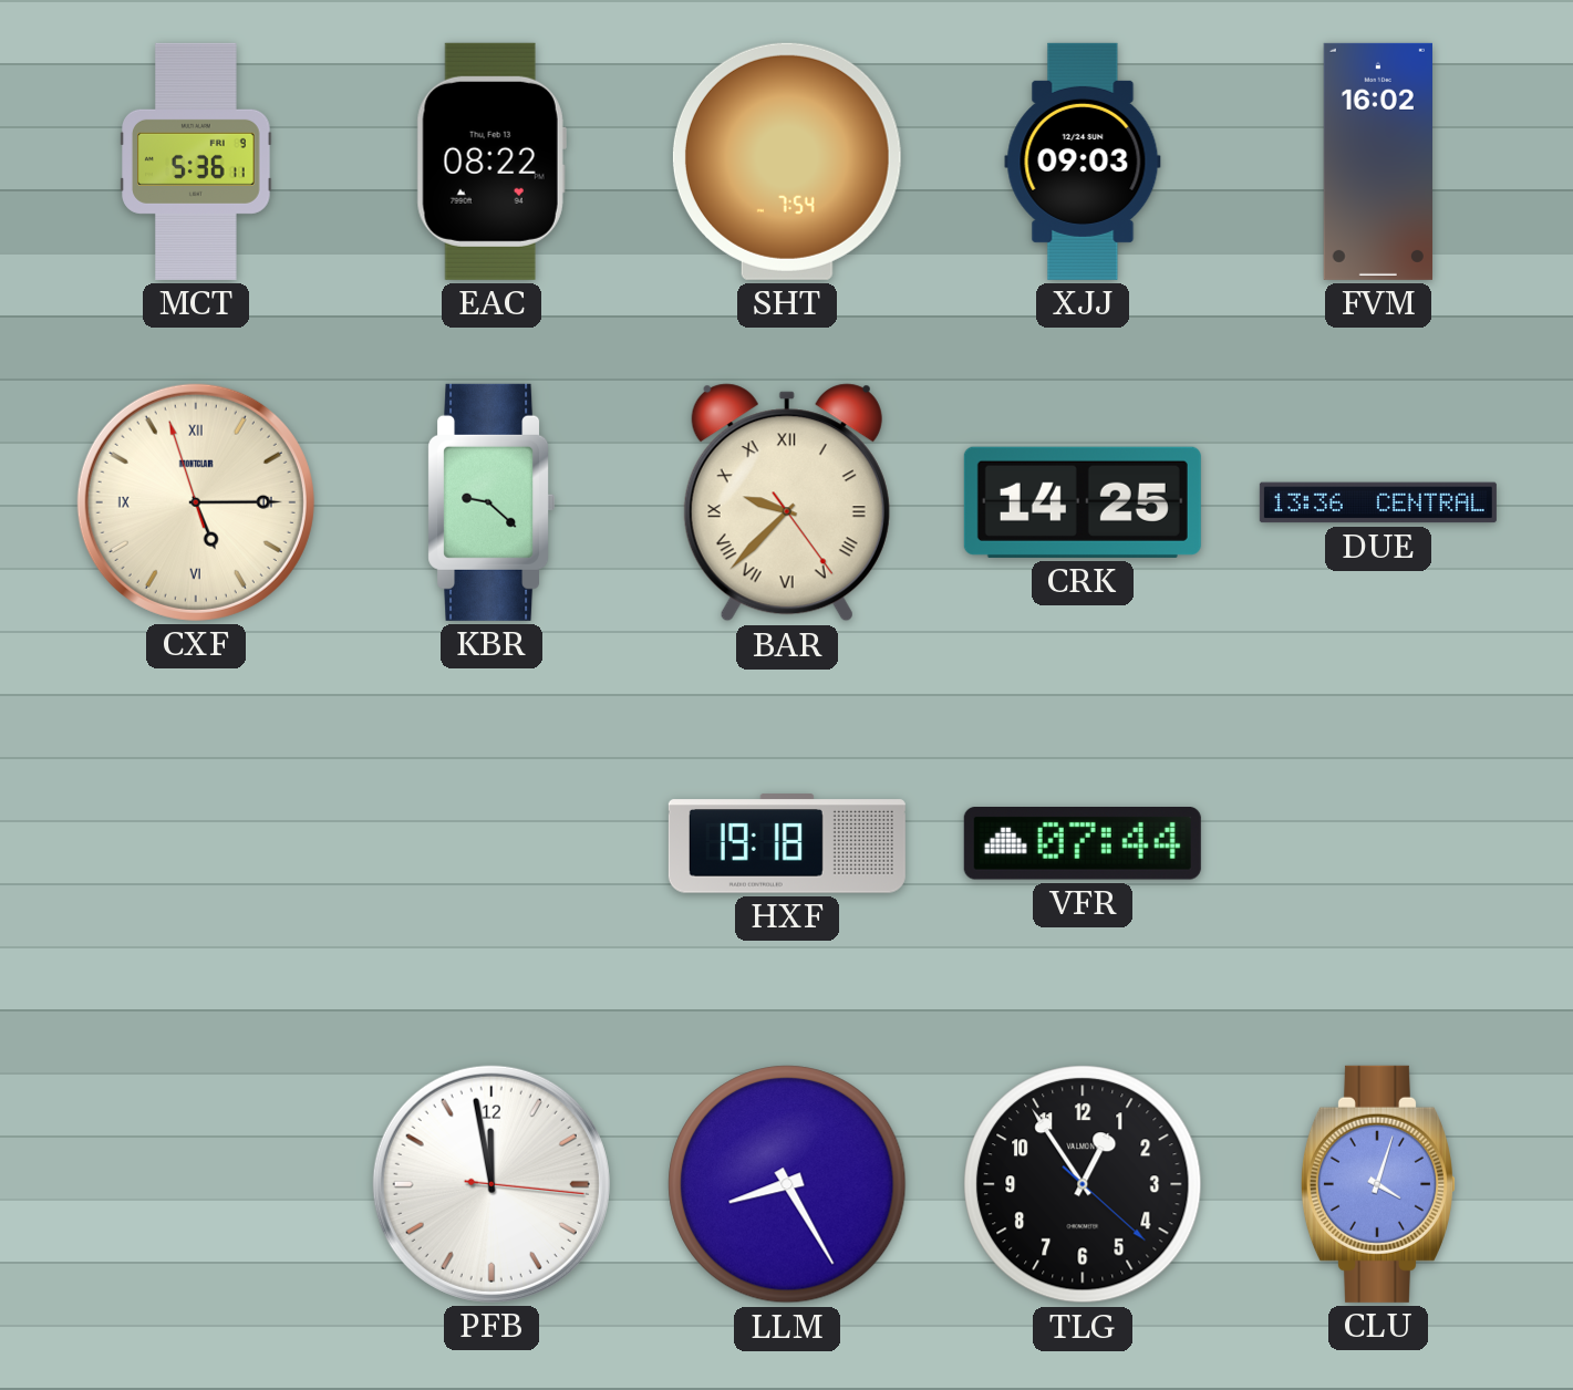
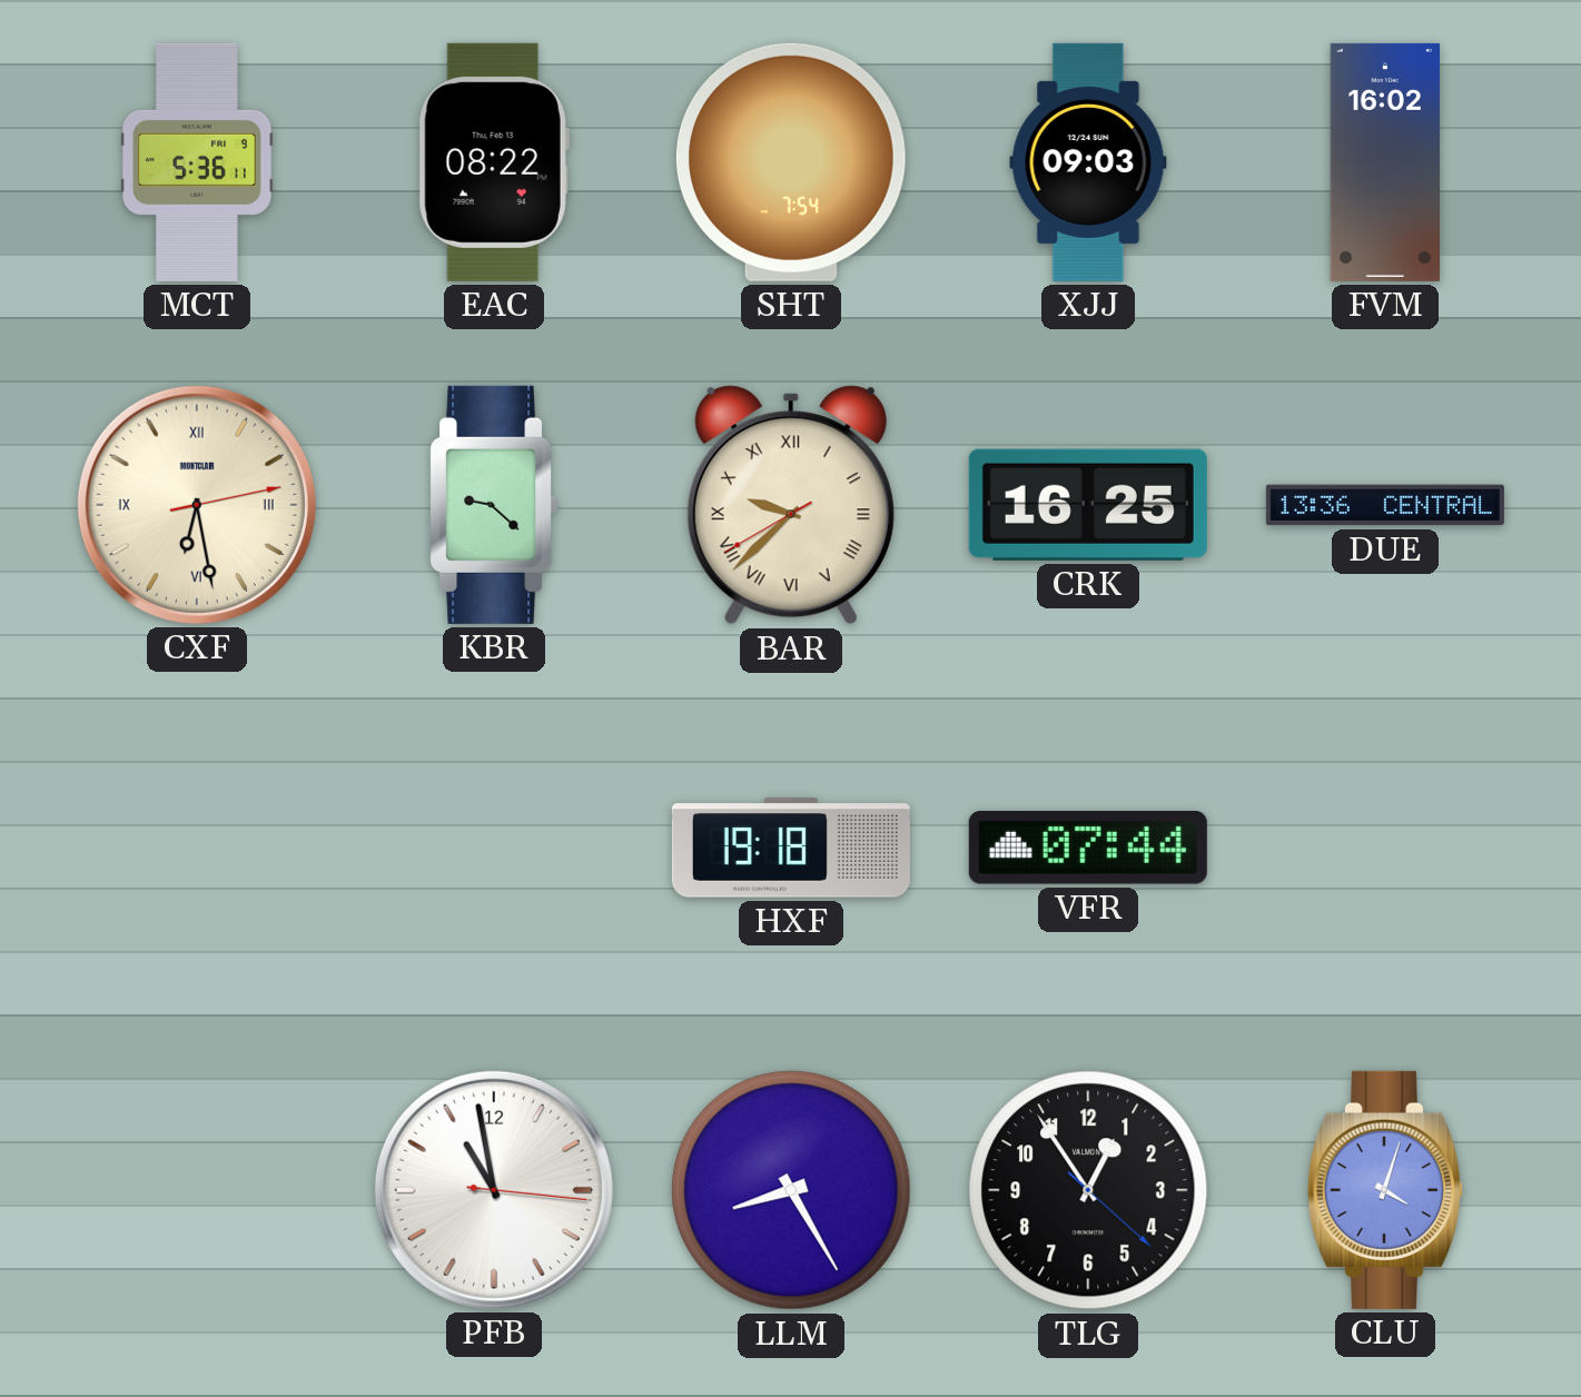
CXF: 5:14 -> 6:28 (197, 505)
BAR: 9:37:24 -> 9:37:40 (791, 505)
CRK: 14:25 -> 16:25 (1088, 505)
PFB: 11:58 -> 10:58 (494, 1190)
